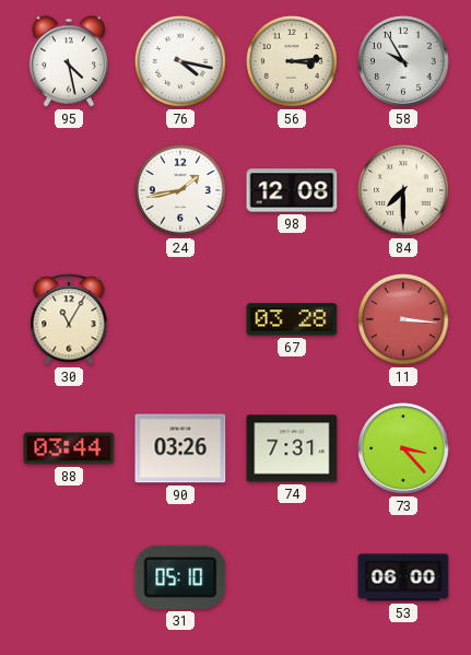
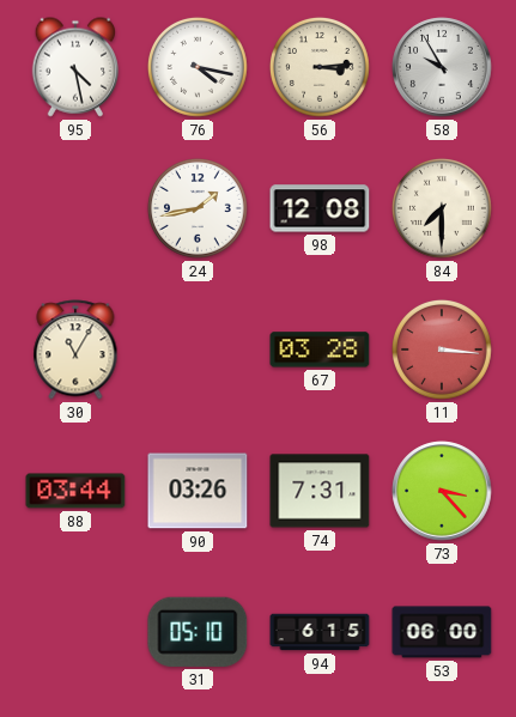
94: none -> 6:15 (320, 632)
